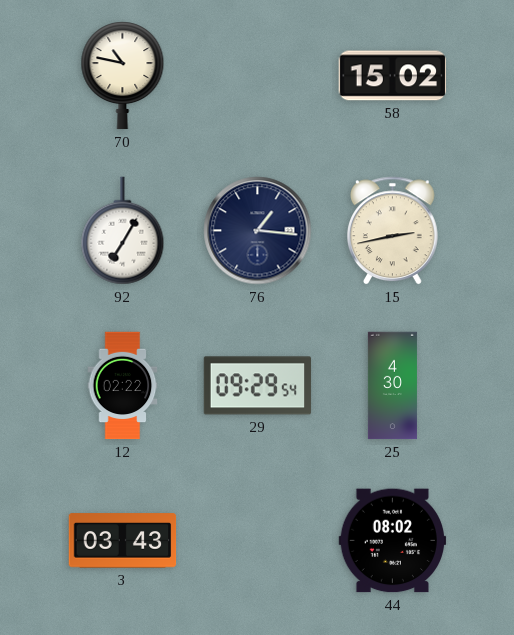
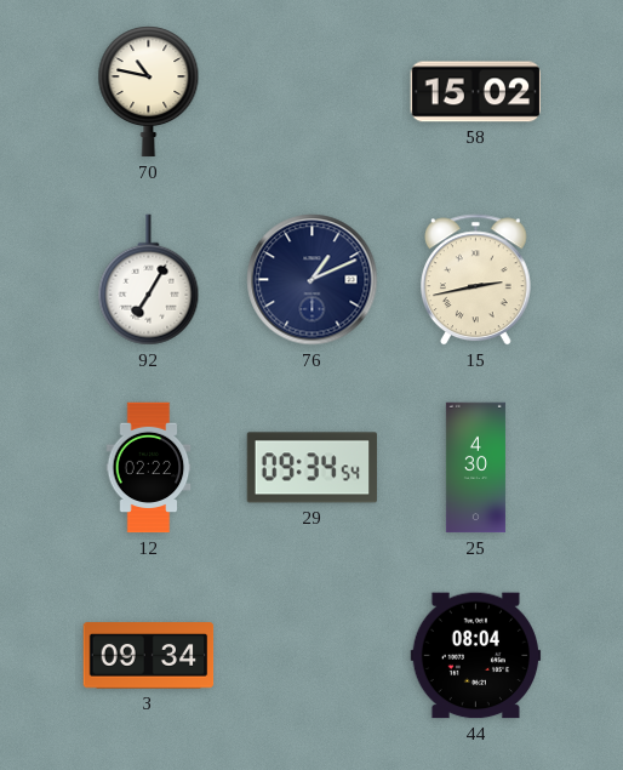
76: 1:16 -> 1:11 (313, 280)
29: 09:29 -> 09:34 (313, 468)
3: 03:43 -> 09:34 (149, 656)
44: 08:02 -> 08:04 (476, 656)
